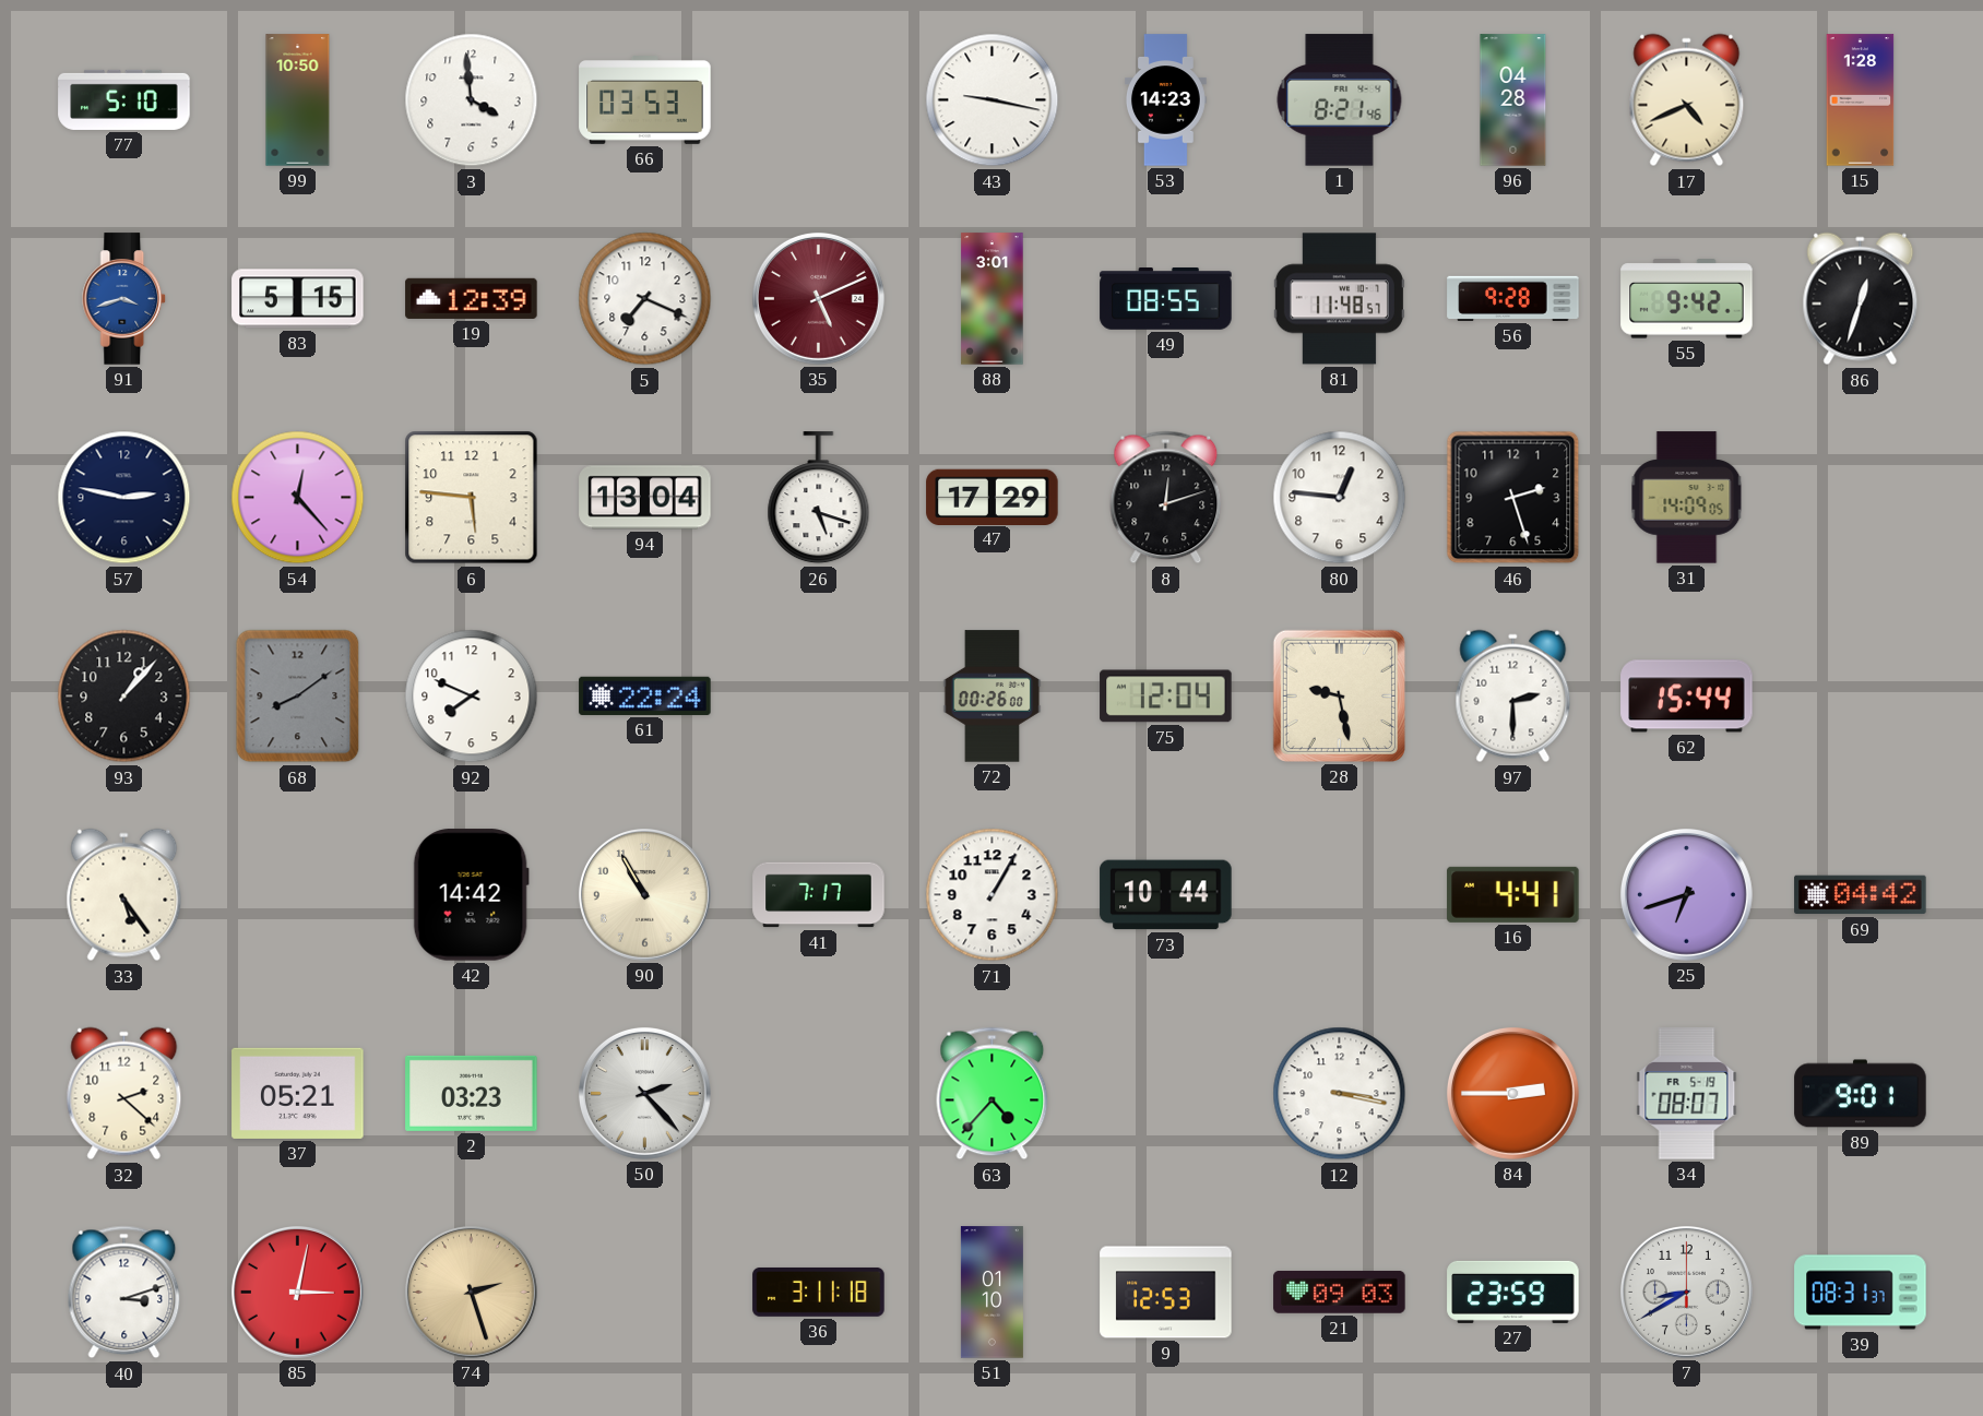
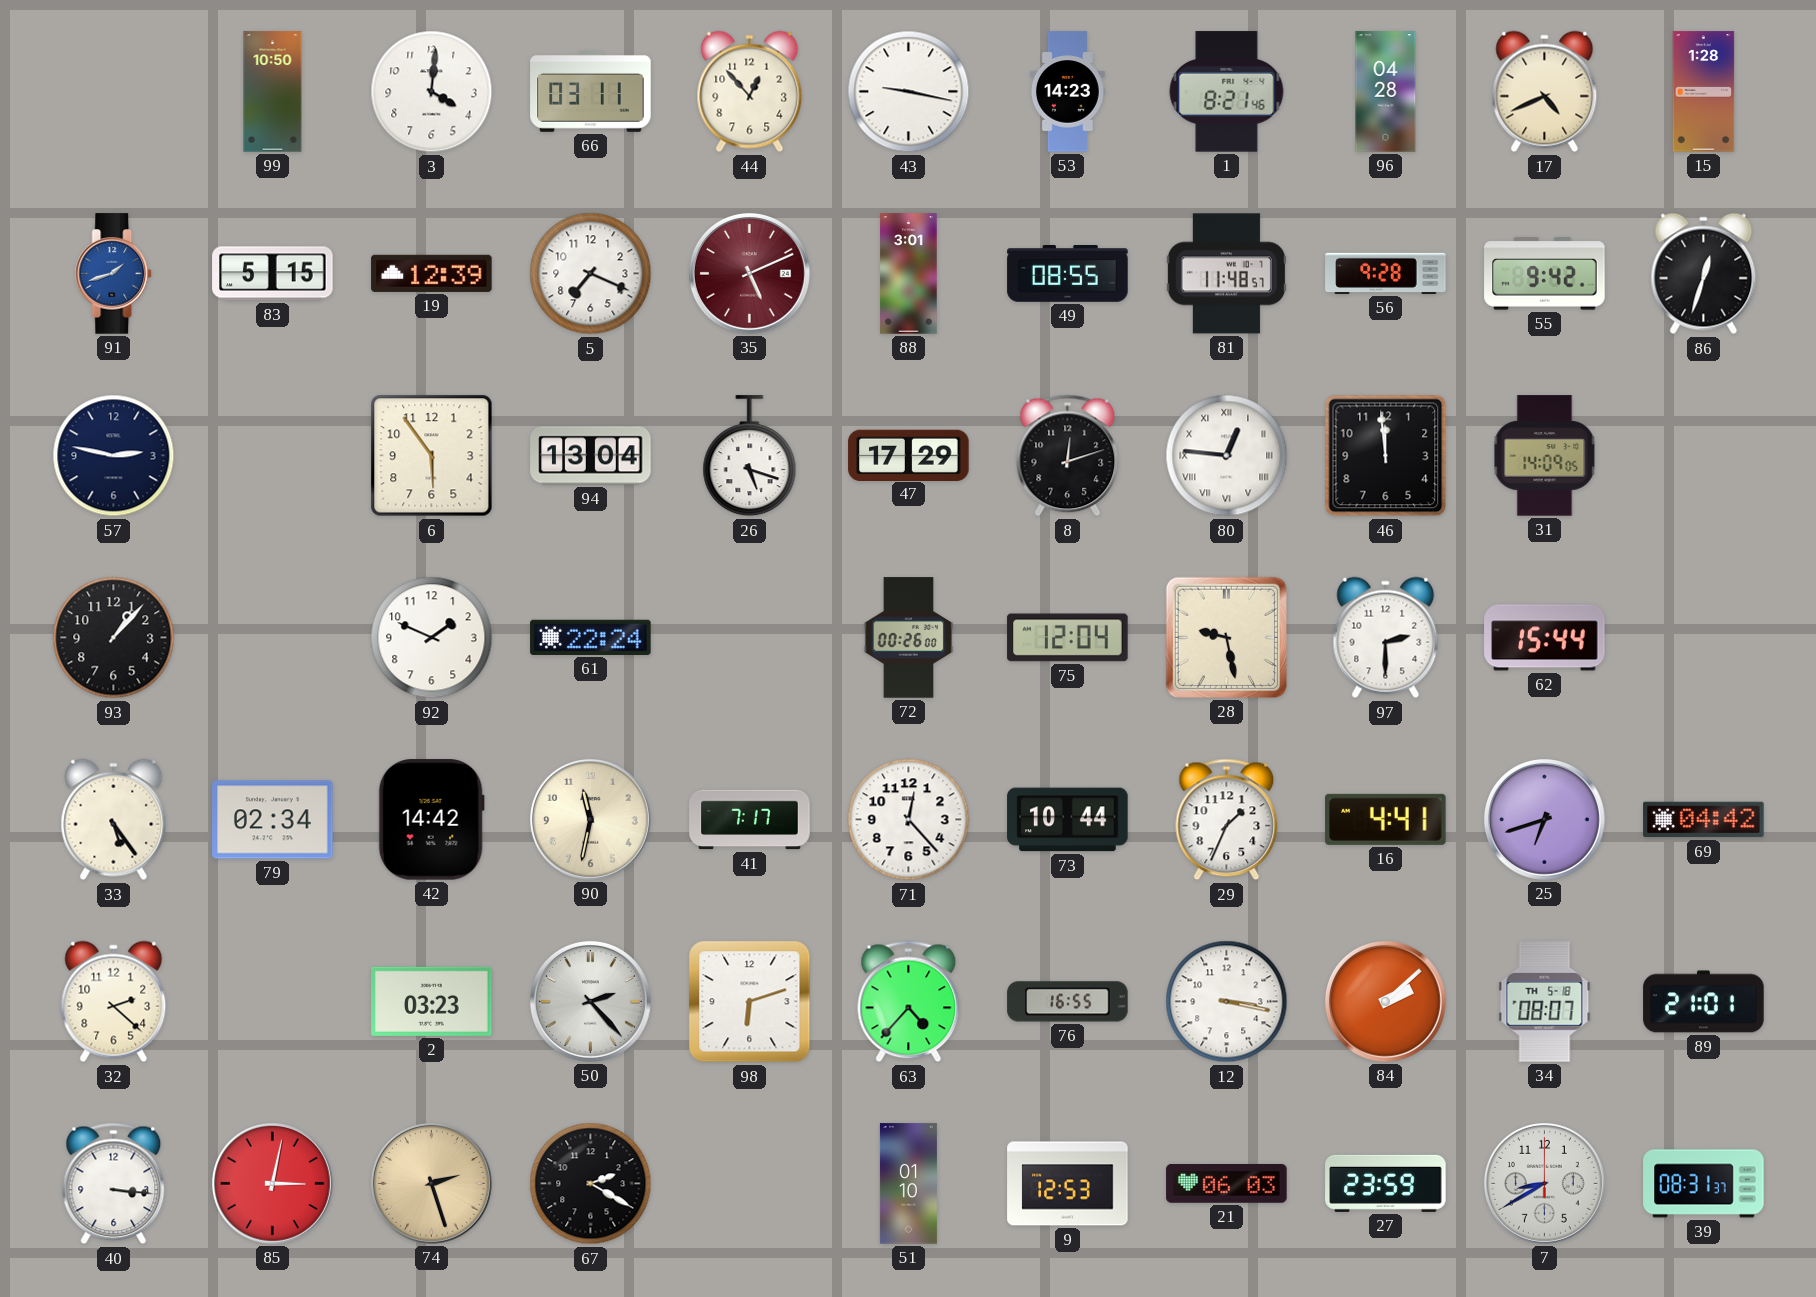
77: 5:10 -> none (124, 99)
3: 3:59 -> 4:01 (432, 92)
66: 03:53 -> 03:11 (591, 92)
44: none -> 12:53 (750, 92)
91: 3:42 -> 1:42 (114, 274)
54: 12:23 -> none (298, 498)
6: 5:46 -> 5:54 (432, 456)
80 numerals: Arabic -> Roman (1227, 456)
46: 2:27 -> 11:59 (1386, 456)
68: 8:09 -> none (298, 697)
92: 7:49 -> 1:49 (432, 638)
79: none -> 02:34 (273, 820)
90: 10:55 -> 11:32 (590, 819)
71: 1:05 -> 12:23 (909, 820)
29: none -> 1:34 (1227, 820)
37: 05:21 -> none (298, 1093)
98: none -> 6:12 (750, 1002)
76: none -> 16:55 (1068, 1002)
84: 2:45 -> 2:08 (1385, 1001)
34 date: FR 5-19 -> TH 5-18 (1545, 1002)
89: 9:01 -> 21:01 (1704, 1002)
40: 3:12 -> 3:16 (114, 1184)
67: none -> 2:20 (591, 1184)
36: 3:11 -> none (819, 1292)
21: 09:03 -> 06:03 (1227, 1184)
